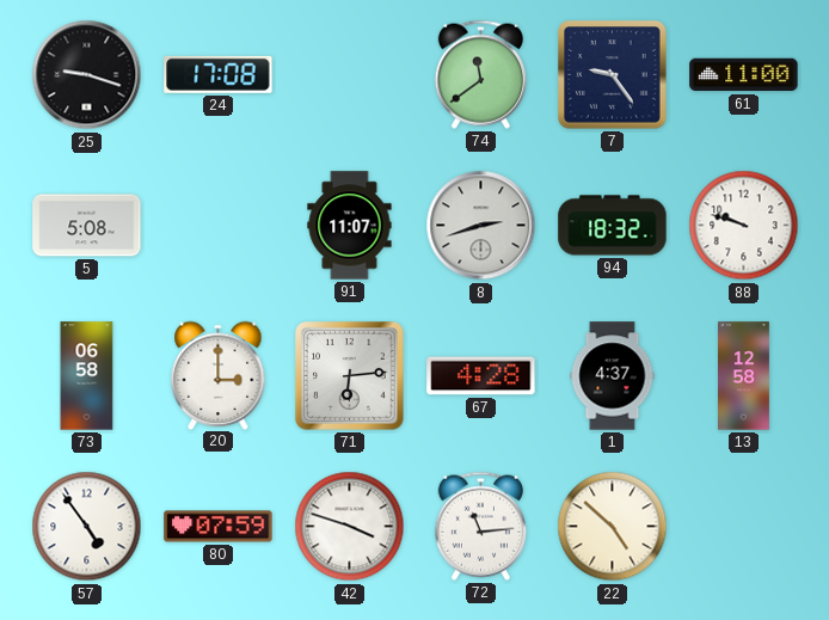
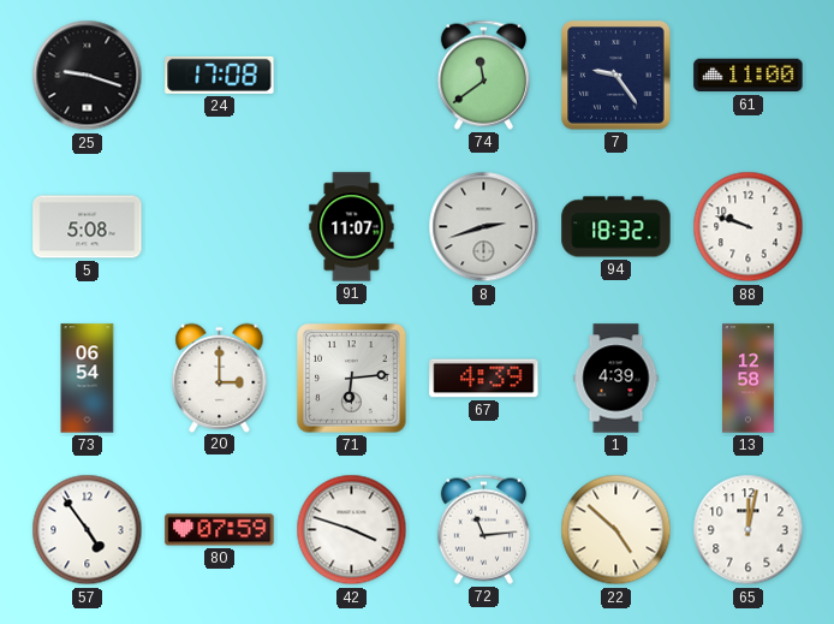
73: 06:58 -> 06:54 (88, 379)
67: 4:28 -> 4:39 (484, 379)
1: 4:37 -> 4:39 (616, 379)
65: none -> 12:02 (749, 530)
